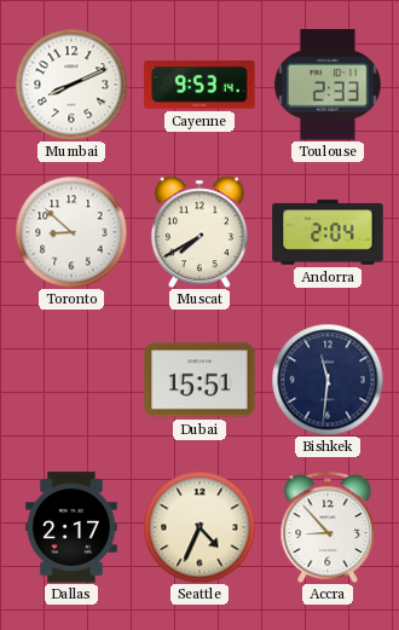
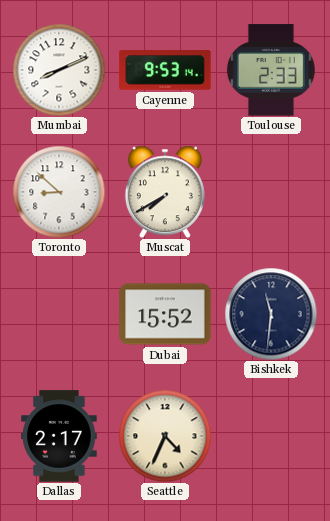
Andorra: 2:04 -> none (328, 232)
Dubai: 15:51 -> 15:52 (165, 314)
Accra: 8:53 -> none (328, 527)
